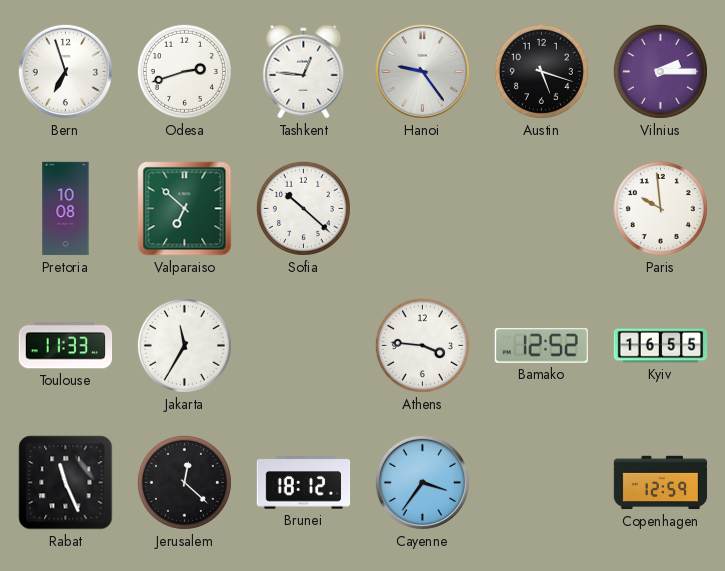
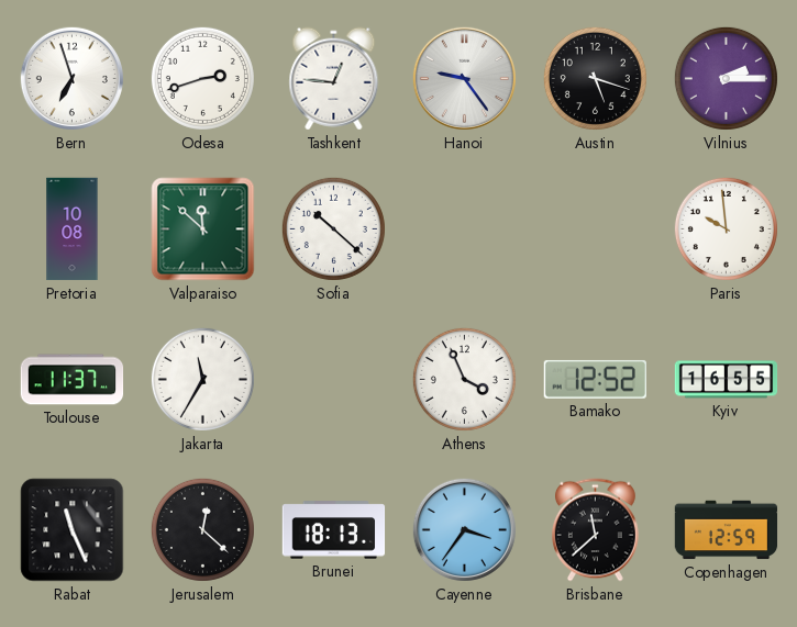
Valparaiso: 6:52 -> 11:52 (203, 229)
Toulouse: 11:33 -> 11:37 (73, 380)
Athens: 3:46 -> 3:56 (464, 379)
Brunei: 18:12 -> 18:13 (334, 530)
Brisbane: none -> 11:38 (595, 530)
